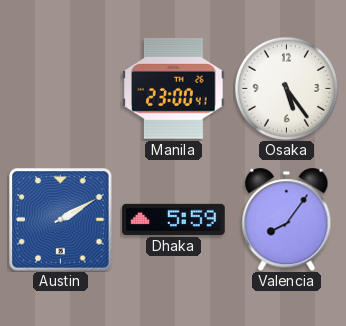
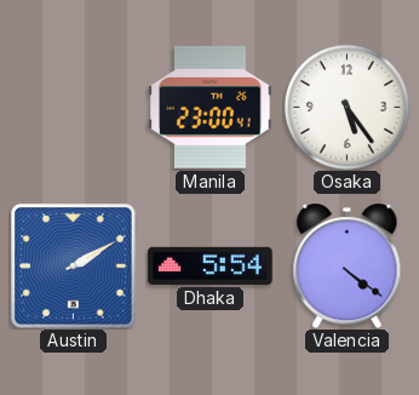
Dhaka: 5:59 -> 5:54 (211, 265)
Valencia: 8:06 -> 4:21 (348, 265)
